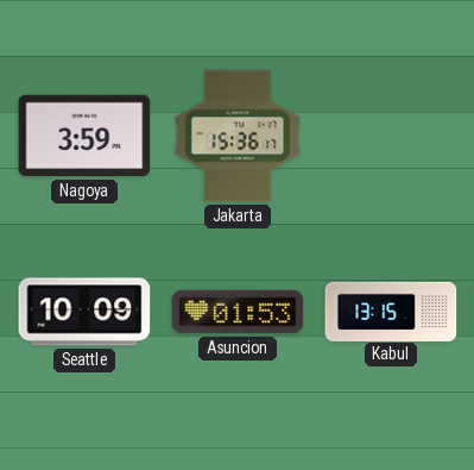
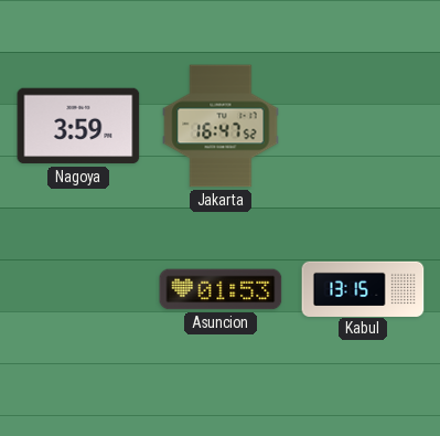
Jakarta: 15:36 -> 16:47 (221, 126)
Seattle: 10:09 -> none (84, 312)
